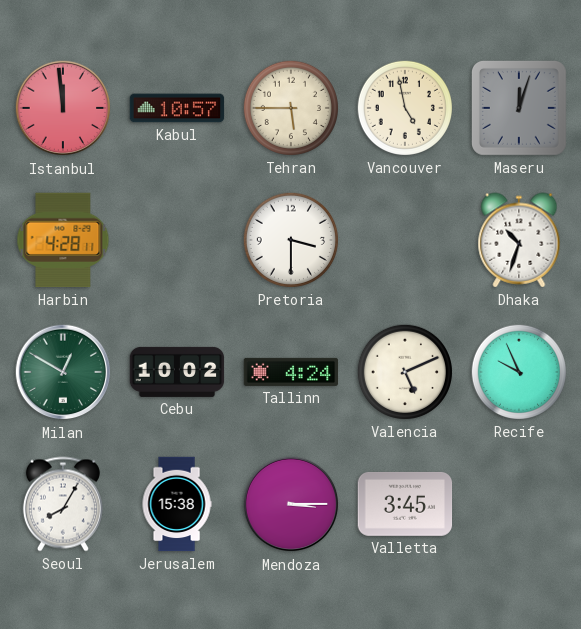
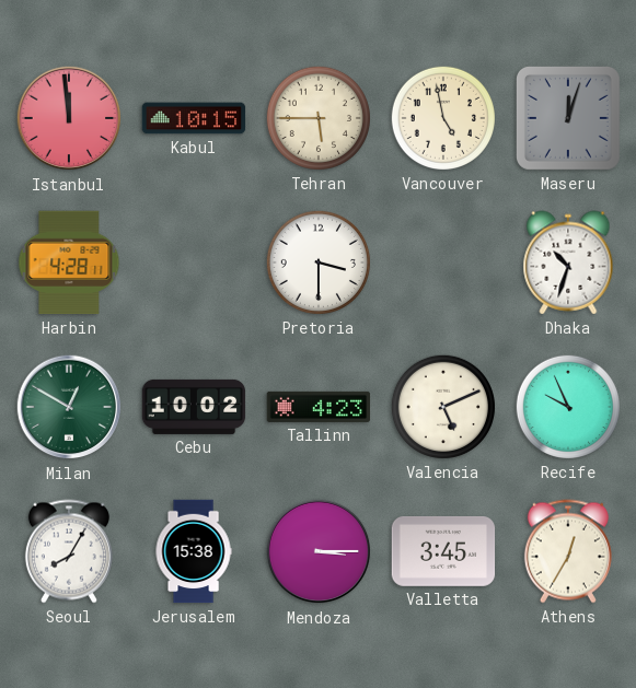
Kabul: 10:57 -> 10:15 (194, 118)
Tallinn: 4:24 -> 4:23 (319, 407)
Athens: none -> 12:35 (568, 551)
